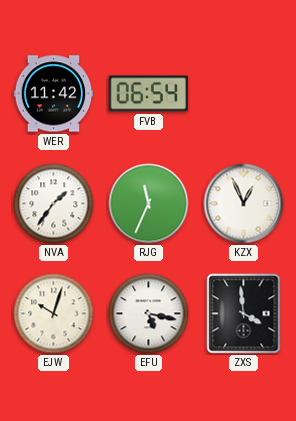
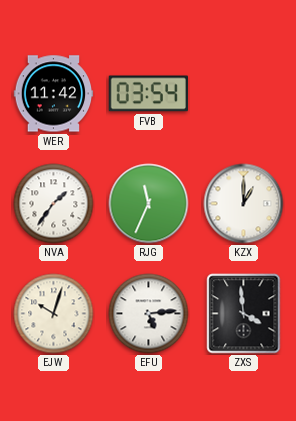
FVB: 06:54 -> 03:54 (148, 94)
KZX: 12:56 -> 1:00 (244, 204)
EFU: 5:17 -> 5:14 (149, 314)
